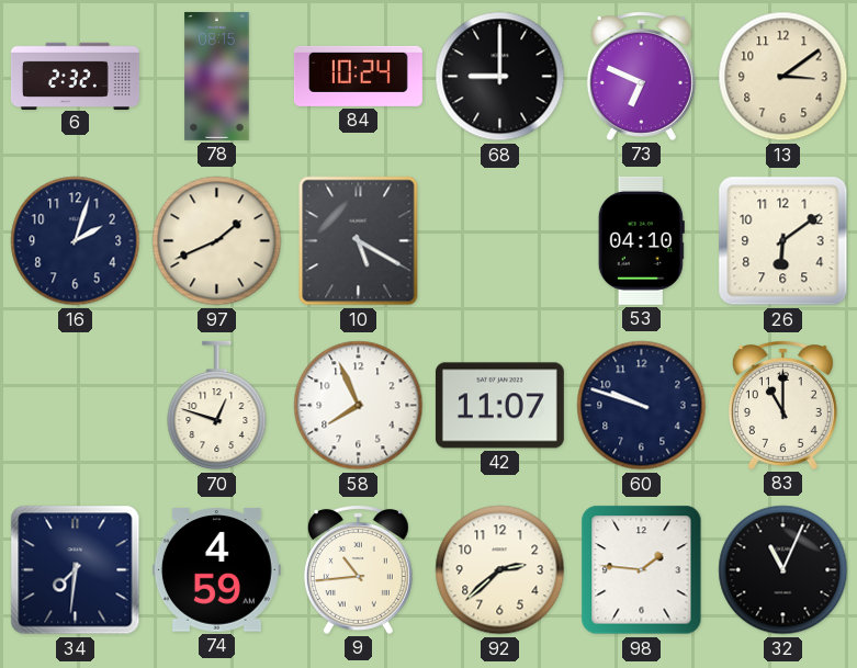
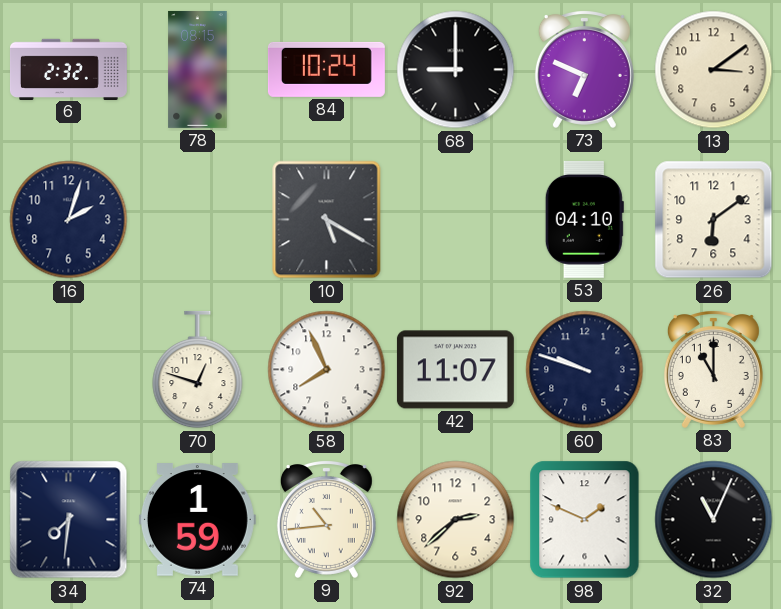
97: 1:41 -> none (217, 241)
74: 4:59 -> 1:59 (197, 520)
98: 1:46 -> 1:49 (585, 520)
